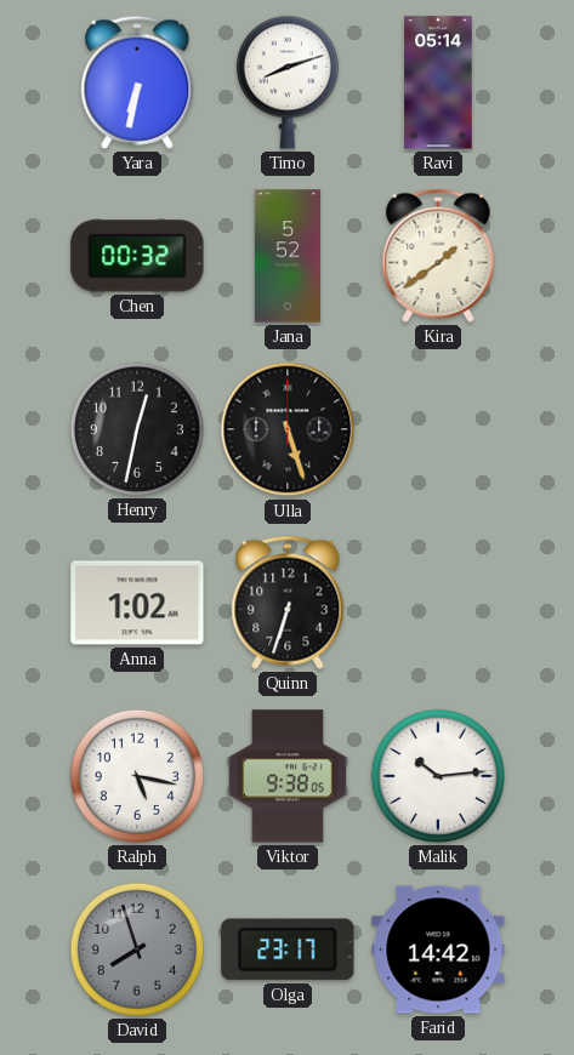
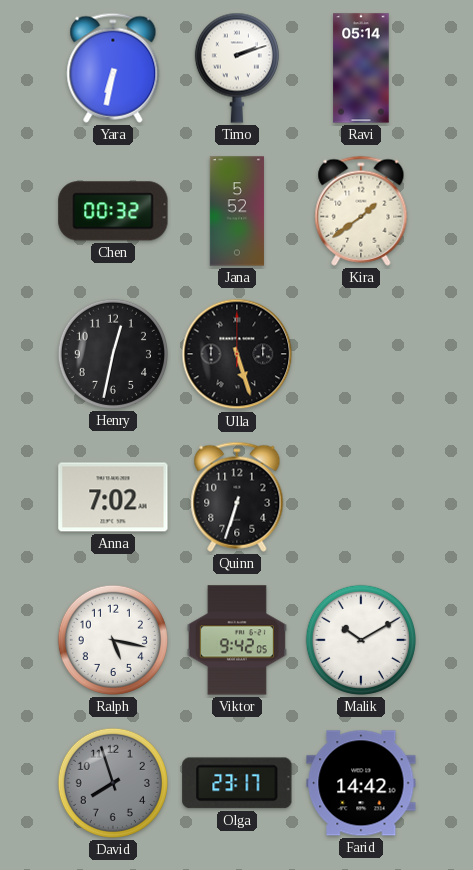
Timo: 8:12 -> 2:12 (237, 68)
Anna: 1:02 -> 7:02 (113, 497)
Viktor: 9:38 -> 9:42 (237, 640)
Malik: 10:14 -> 10:10 (361, 640)
